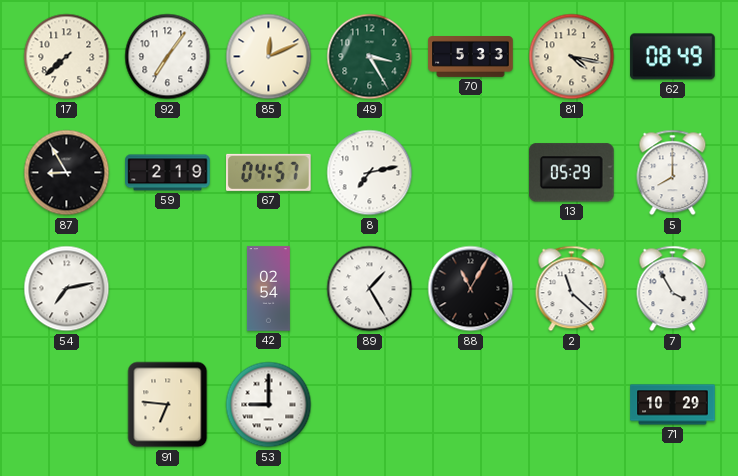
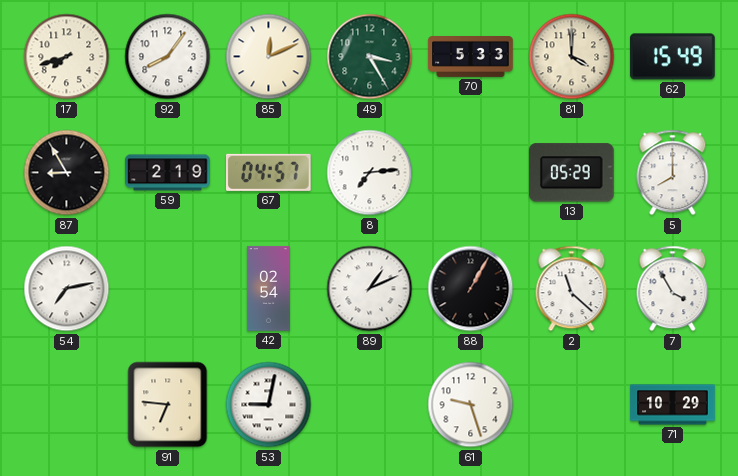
17: 7:38 -> 7:42 (67, 57)
92: 7:06 -> 8:06 (168, 57)
81: 4:17 -> 4:00 (572, 57)
62: 08:49 -> 15:49 (673, 57)
8: 7:13 -> 7:14 (370, 173)
89: 1:25 -> 1:11 (370, 289)
88: 11:05 -> 1:05 (471, 289)
53: 9:00 -> 9:02 (269, 405)
61: none -> 9:27 (471, 405)
